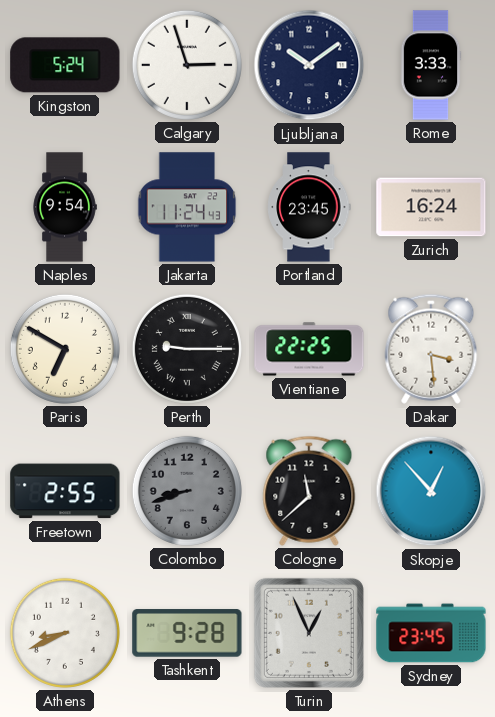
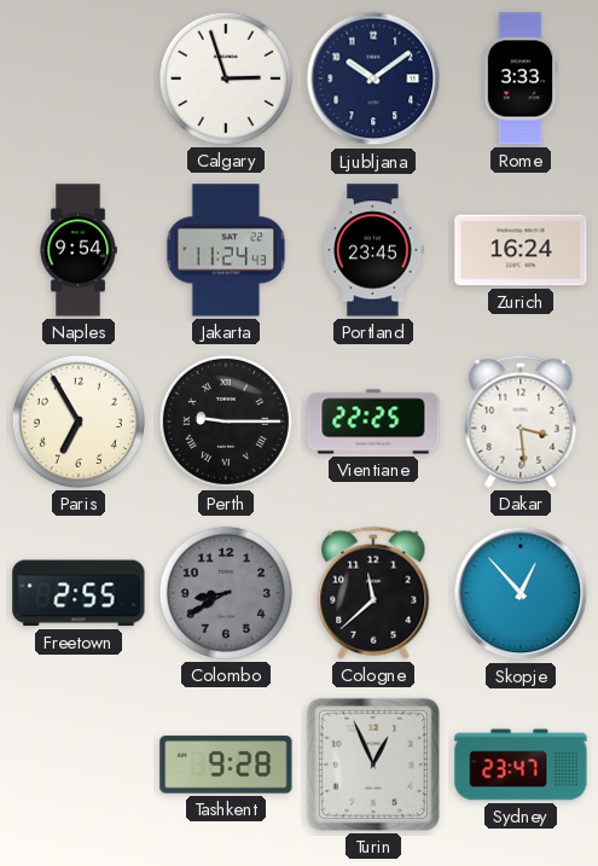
Kingston: 5:24 -> none (65, 65)
Paris: 6:50 -> 6:55 (79, 422)
Colombo: 8:42 -> 8:40 (226, 593)
Athens: 8:41 -> none (65, 633)
Sydney: 23:45 -> 23:47 (521, 765)
